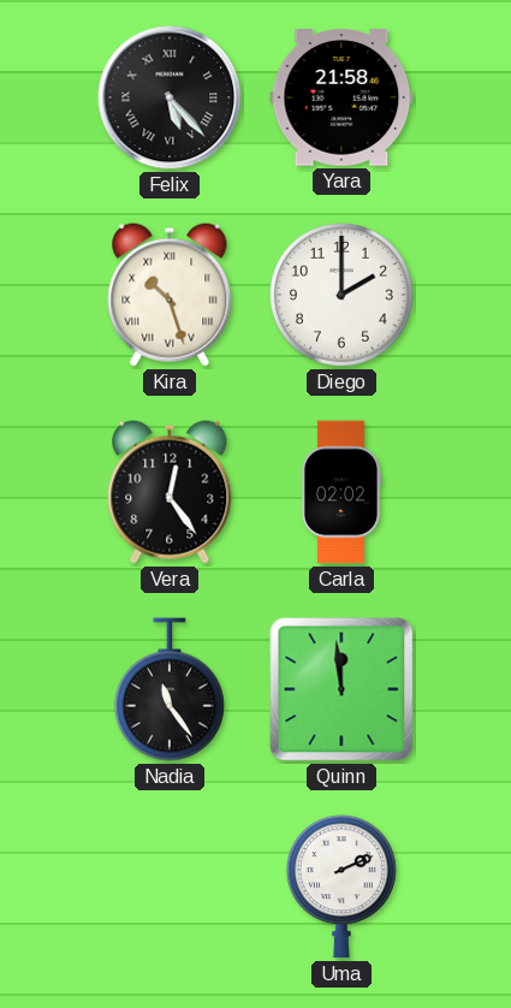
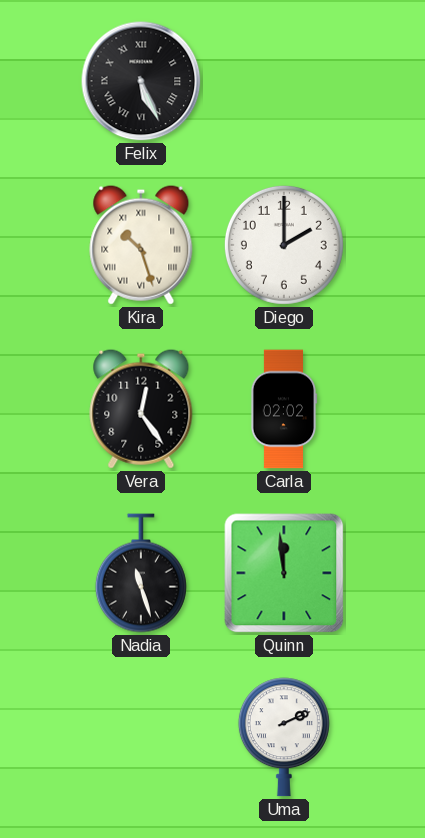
Felix: 5:23 -> 5:26 (141, 81)
Yara: 21:58 -> none (341, 97)
Nadia: 11:24 -> 11:27 (141, 573)
